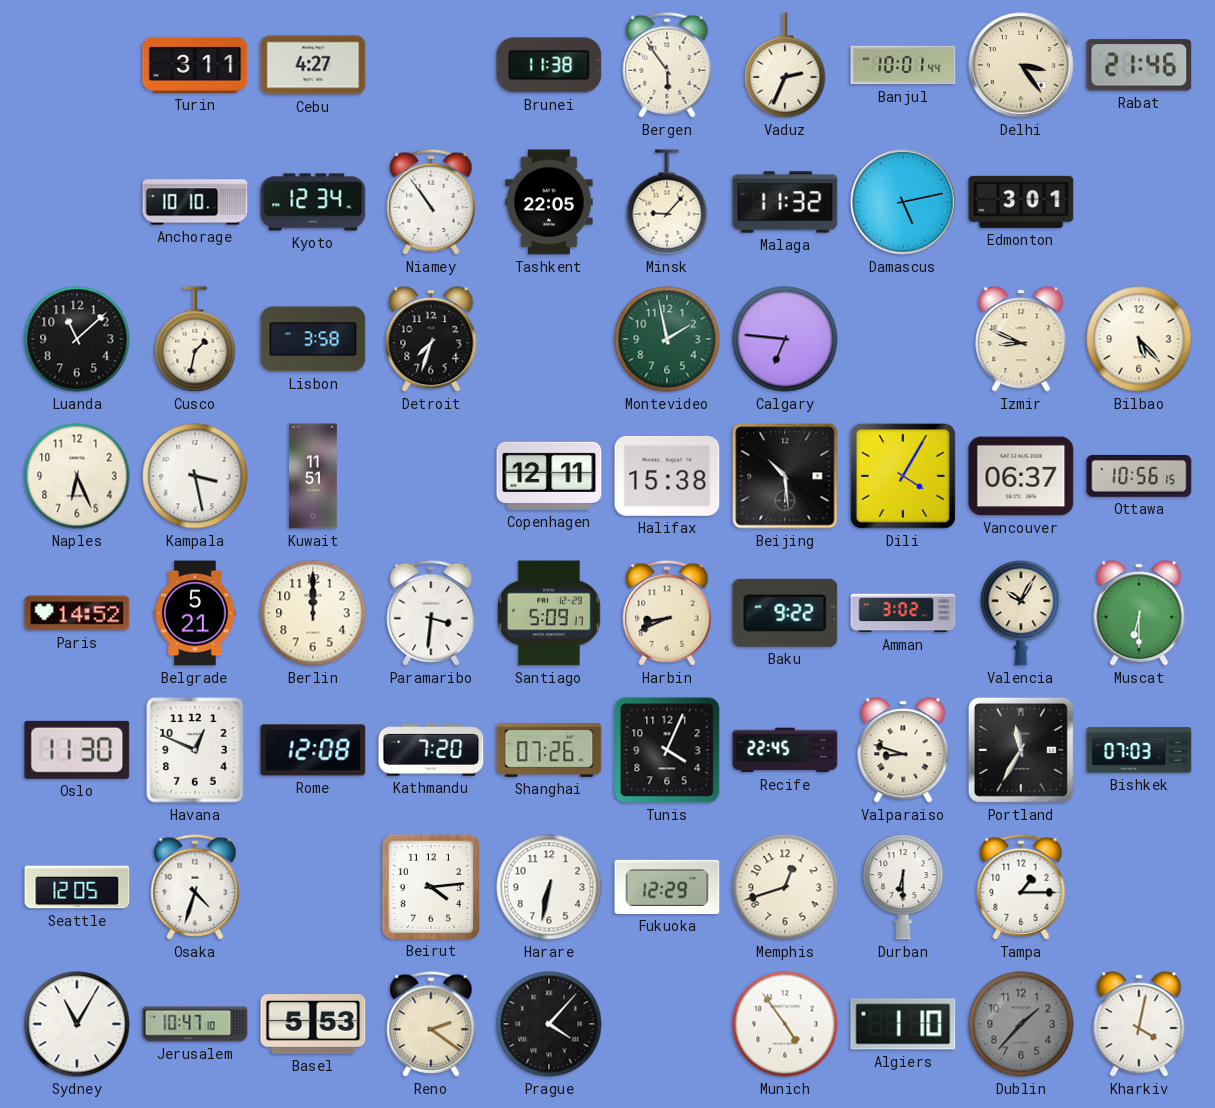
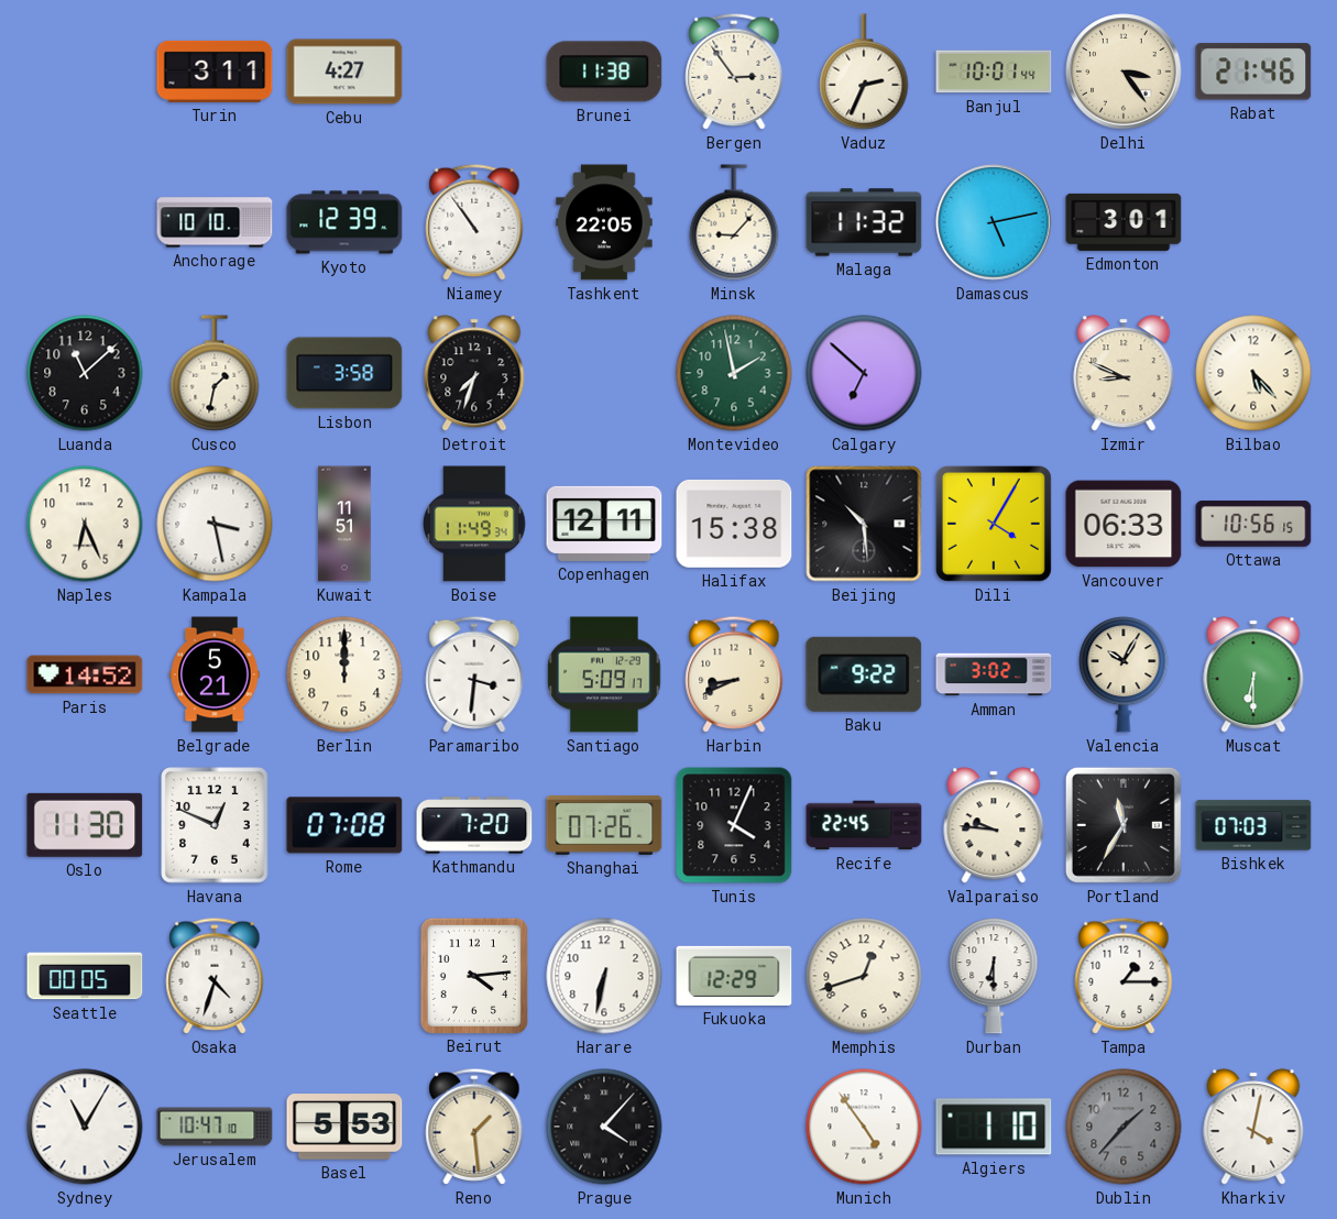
Bergen: 5:54 -> 2:54 (734, 72)
Kyoto: 12:34 -> 12:39 (344, 222)
Calgary: 6:46 -> 6:52 (864, 373)
Boise: none -> 11:49 (475, 524)
Vancouver: 06:37 -> 06:33 (1124, 524)
Rome: 12:08 -> 07:08 (344, 825)
Valparaiso: 8:48 -> 9:46 (994, 825)
Seattle: 12:05 -> 00:05 (85, 976)
Reno: 2:21 -> 1:29 (474, 1127)
